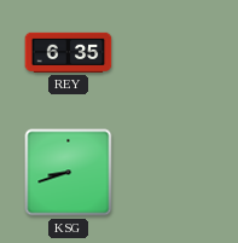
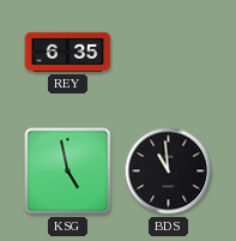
KSG: 8:42 -> 4:58 (68, 171)
BDS: none -> 10:59 (169, 171)
